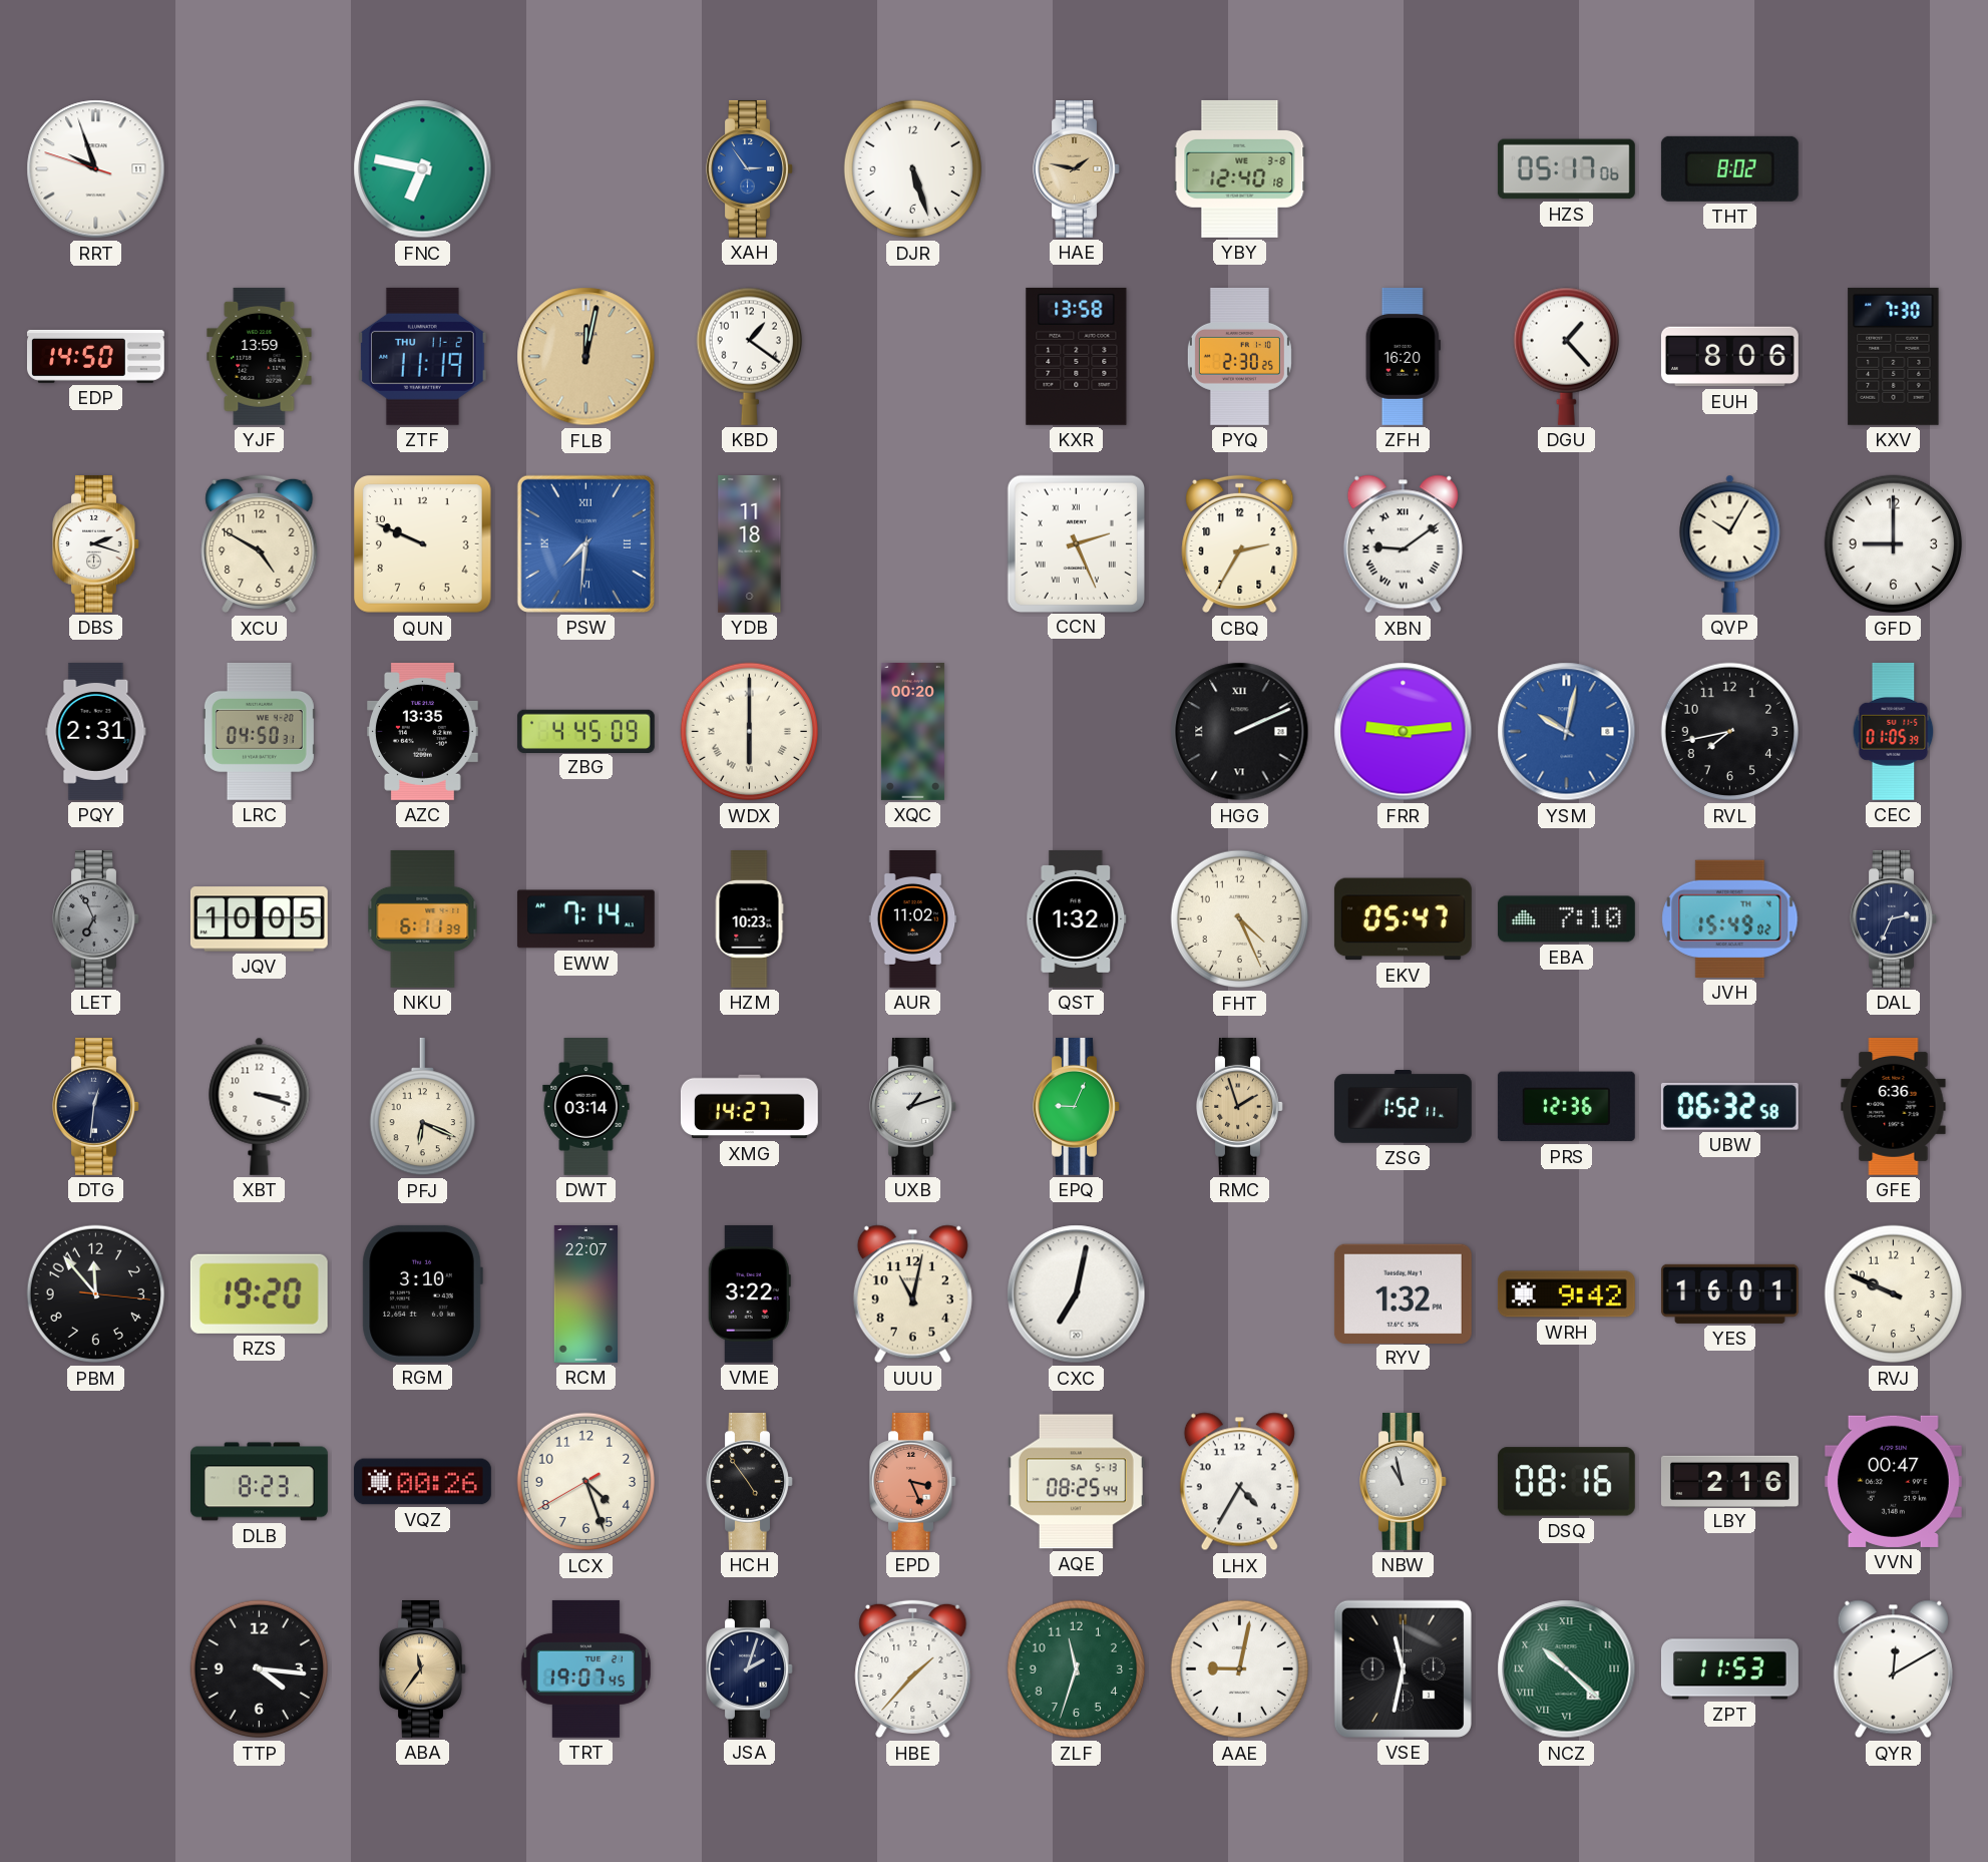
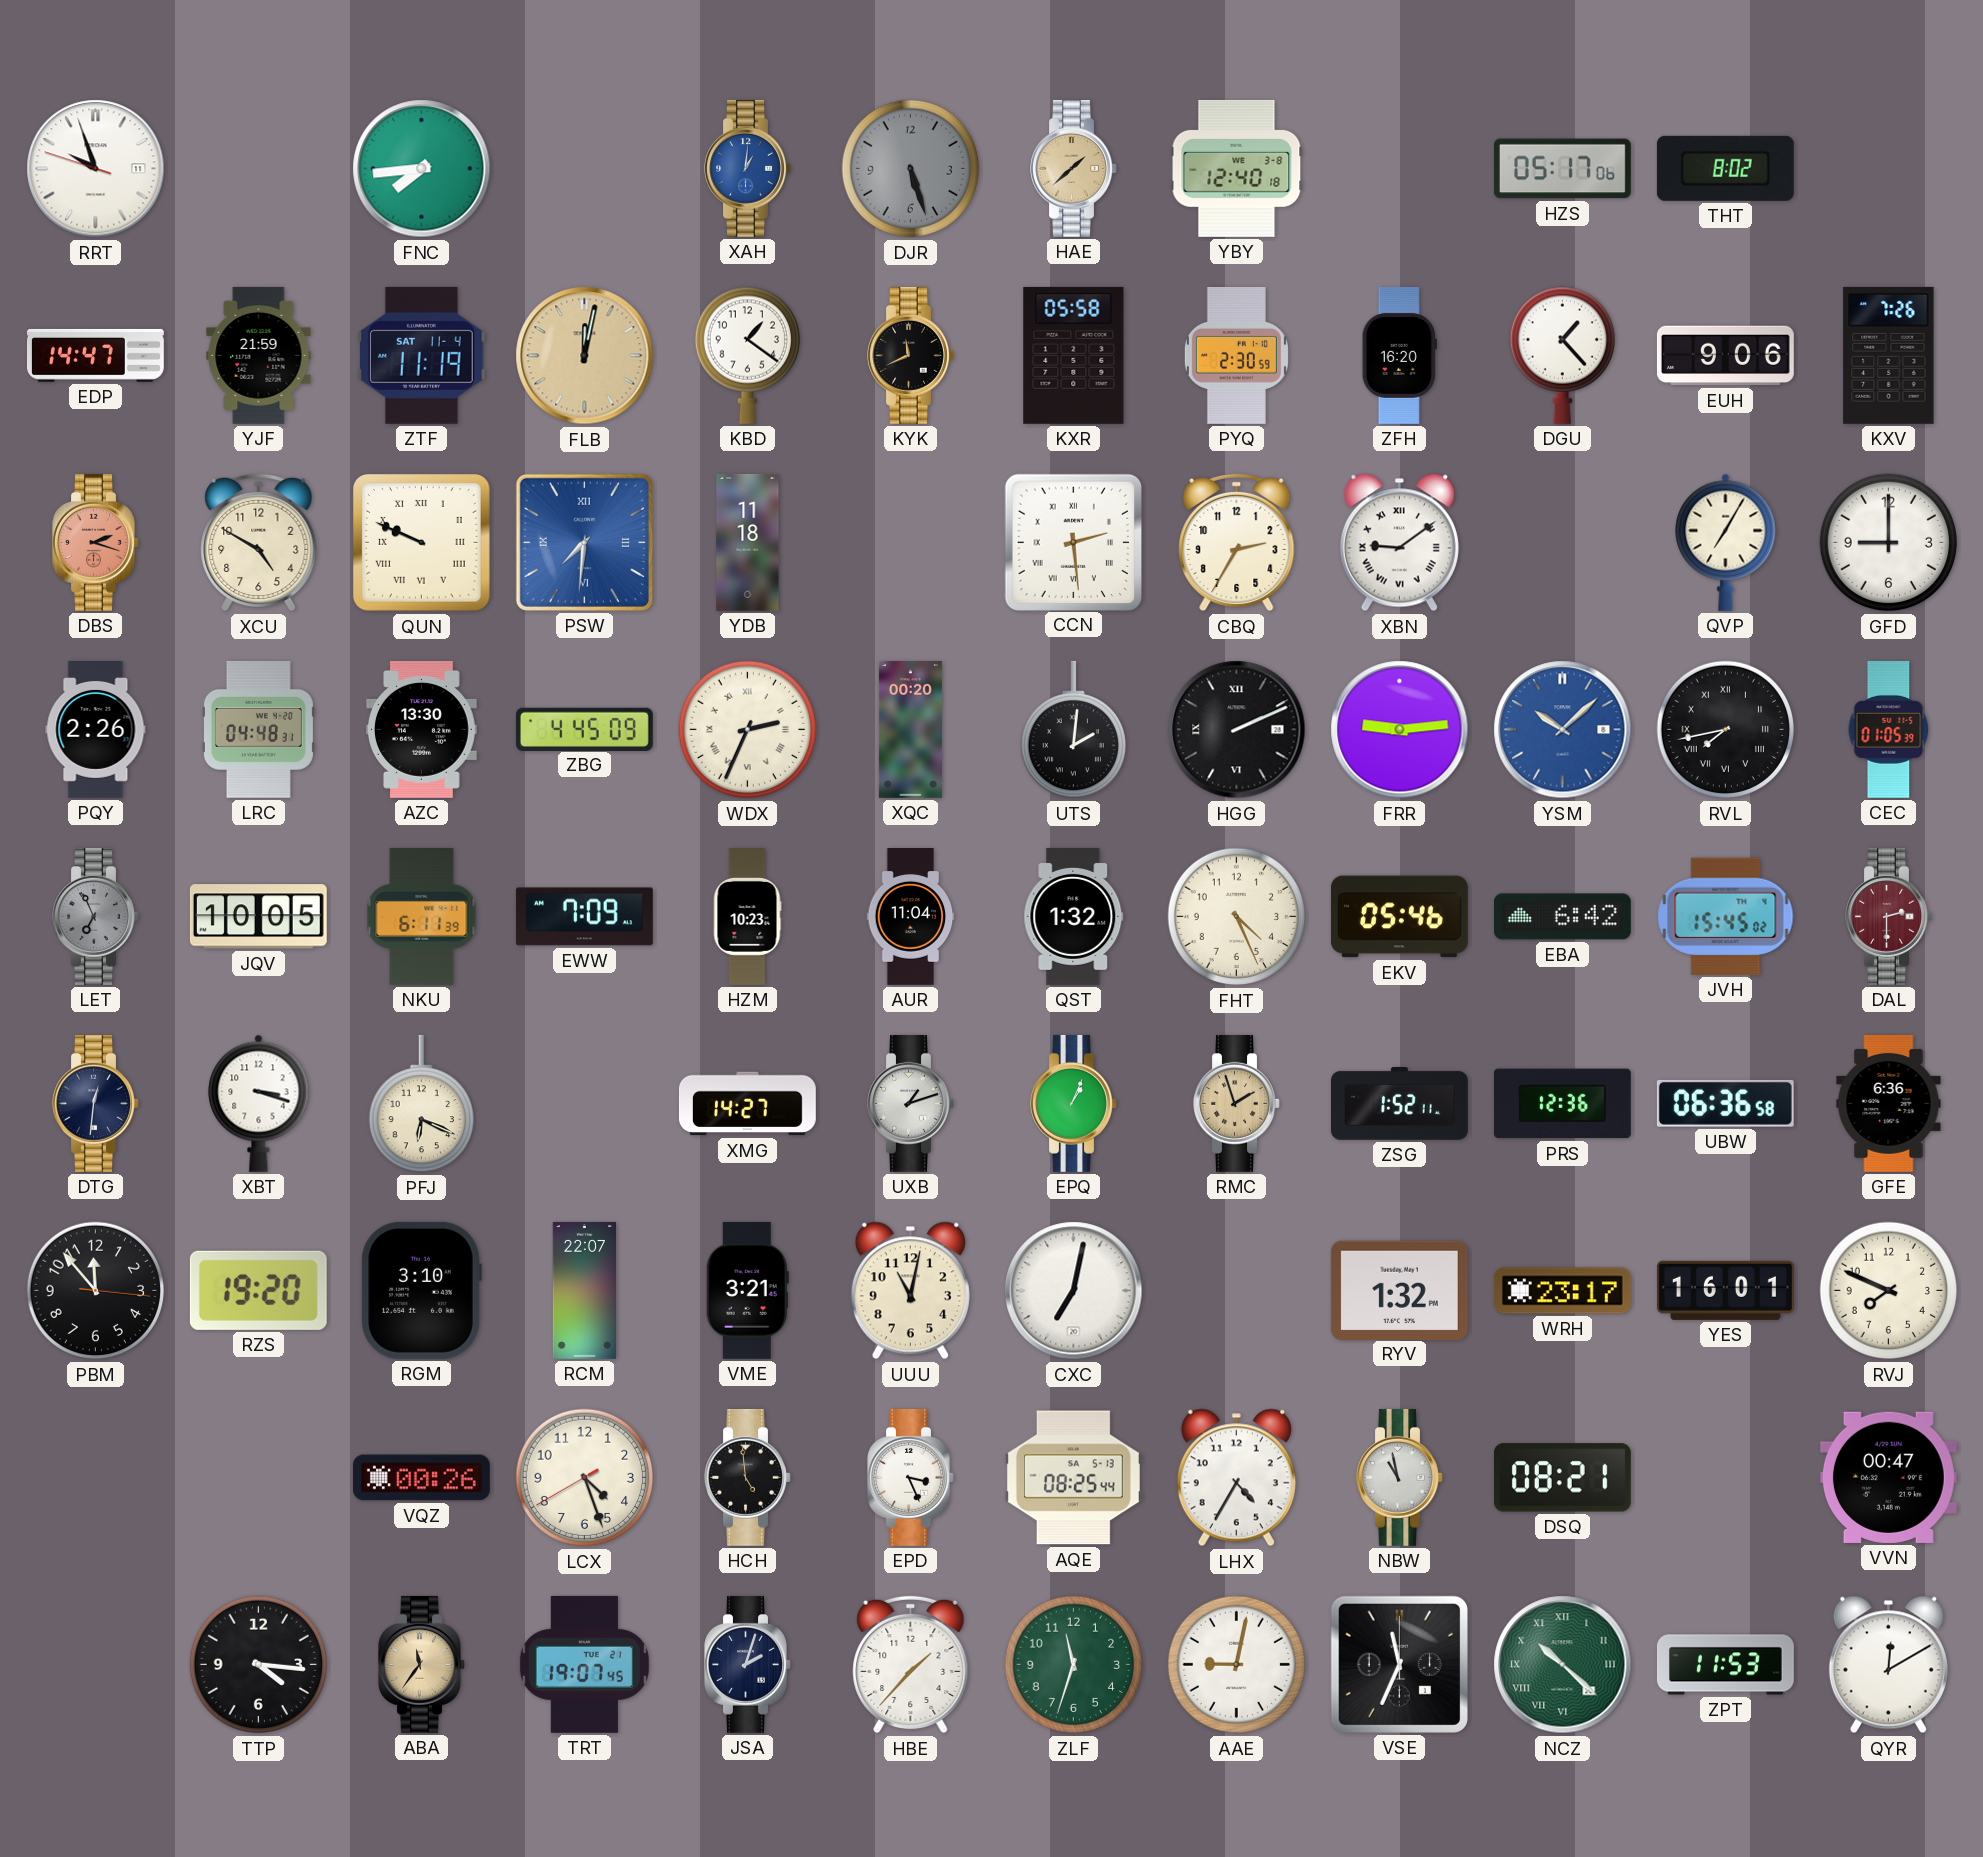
FNC: 6:47 -> 7:44 (422, 169)
XAH: 2:54 -> 1:01 (748, 168)
DJR dial: white -> grey (911, 169)
HAE: 1:47 -> 1:38 (1074, 168)
EDP: 14:50 -> 14:47 (95, 355)
YJF: 13:59 -> 21:59 (259, 355)
ZTF date: THU 11-2 -> SAT 11-4 (421, 355)
KYK: none -> 11:41 (911, 355)
KXR: 13:58 -> 05:58 (1074, 355)
PYQ: 2:30:25 -> 2:30:59 (1236, 355)
EUH: 8:06 -> 9:06 (1725, 356)
KXV: 7:30 -> 7:26 (1889, 355)
DBS dial: white -> salmon (96, 542)
QUN numerals: Arabic -> Roman (422, 543)
CCN: 2:26 -> 2:29 (1073, 542)
QVP: 10:05 -> 7:05 (1726, 542)
PQY: 2:31 -> 2:26 (96, 729)
LRC: 04:50 -> 04:48 (258, 729)
AZC: 13:35 -> 13:30 (422, 729)
WDX: 6:00 -> 2:34 (748, 730)
UTS: none -> 2:01 (1073, 730)
YSM: 10:02 -> 10:08 (1563, 730)
RVL numerals: Arabic -> Roman (1726, 730)
EWW: 7:14 -> 7:09 (584, 917)
AUR: 11:02 -> 11:04 (911, 917)
EKV: 05:47 -> 05:46 (1399, 917)
EBA: 7:10 -> 6:42 (1562, 917)
JVH: 15:49 -> 15:45 (1726, 916)
DAL: 2:34 -> 2:30 (1889, 916)
DAL dial: navy -> burgundy (1889, 916)
DWT: 03:14 -> none (586, 1107)
EPQ: 9:04 -> 1:04 (1074, 1103)
UBW: 06:32 -> 06:36 (1725, 1103)
VME: 3:22 -> 3:21 (747, 1290)
WRH: 9:42 -> 23:17 (1562, 1291)
RVJ: 9:49 -> 7:49 (1889, 1291)
DLB: 8:23 -> none (259, 1482)
HCH: 4:54 -> 4:59 (748, 1477)
EPD dial: salmon -> white (911, 1477)
DSQ: 08:16 -> 08:21 (1562, 1478)
LBY: 2:16 -> none (1729, 1481)
VSE: 11:32 -> 11:34 (1399, 1664)
